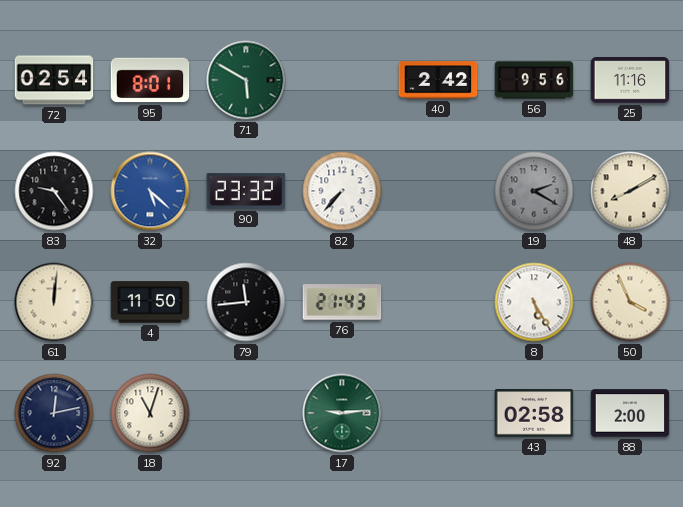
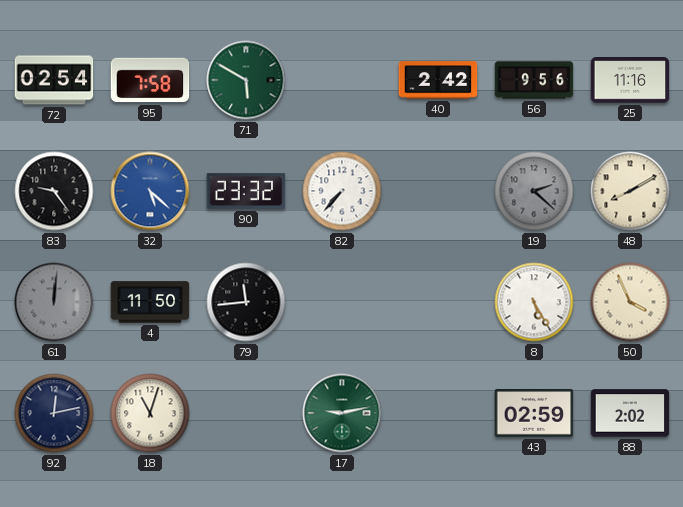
95: 8:01 -> 7:58 (150, 80)
19: 2:20 -> 2:22 (534, 191)
61 dial: cream -> grey (54, 302)
76: 21:43 -> none (342, 302)
17: 9:14 -> 9:13 (342, 413)
43: 02:58 -> 02:59 (534, 414)
88: 2:00 -> 2:02 (630, 413)
